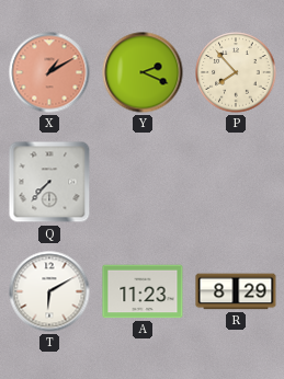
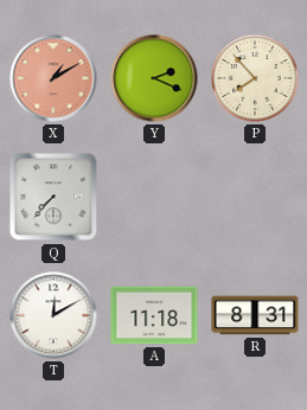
T: 6:10 -> 12:10 (53, 315)
A: 11:23 -> 11:18 (154, 315)
R: 8:29 -> 8:31 (255, 315)
